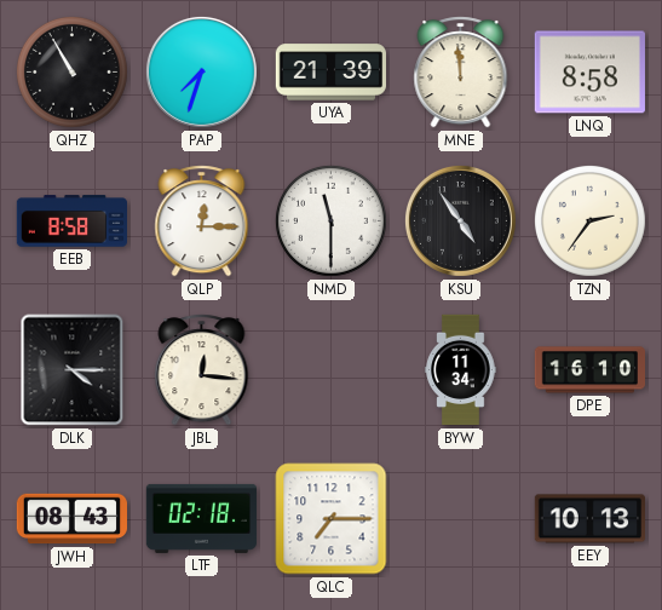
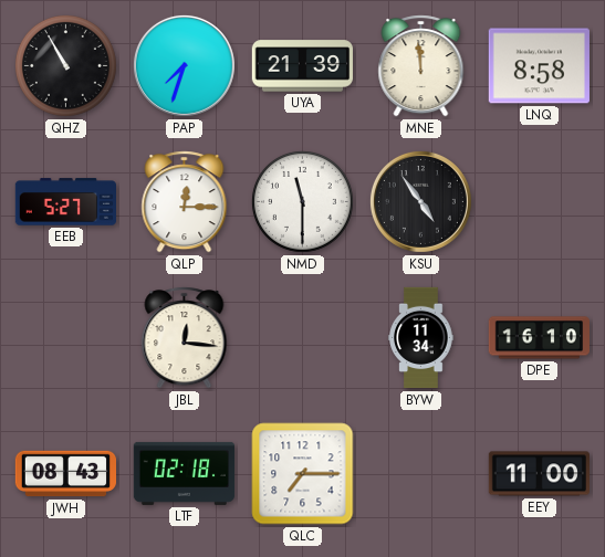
EEB: 8:58 -> 5:27 (65, 202)
TZN: 2:36 -> none (589, 220)
DLK: 4:15 -> none (73, 370)
EEY: 10:13 -> 11:00 (539, 474)
